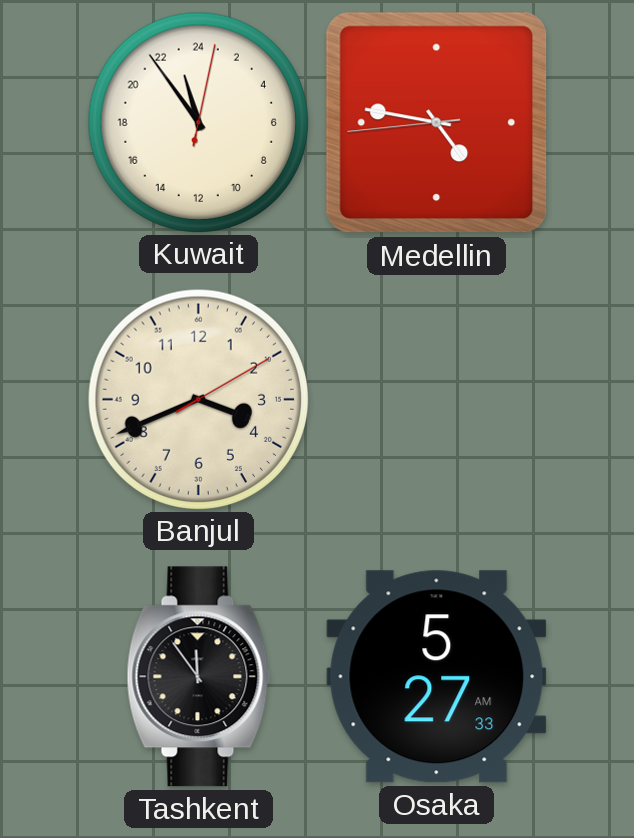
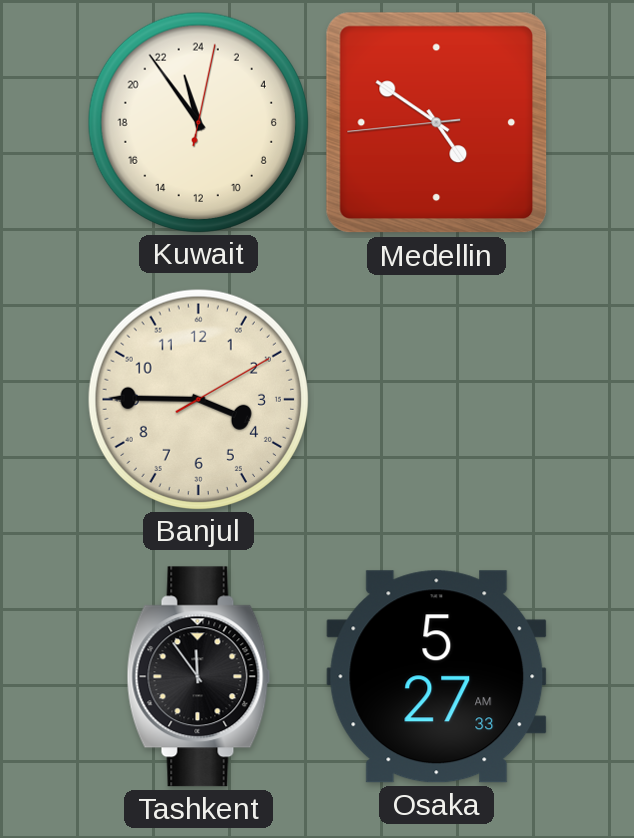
Medellin: 4:46 -> 4:50 (437, 123)
Banjul: 3:41 -> 3:45 (198, 399)
